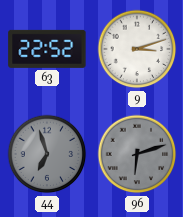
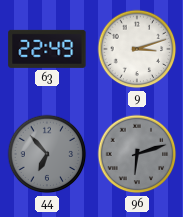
63: 22:52 -> 22:49 (47, 49)
44: 6:57 -> 6:53 (47, 154)
